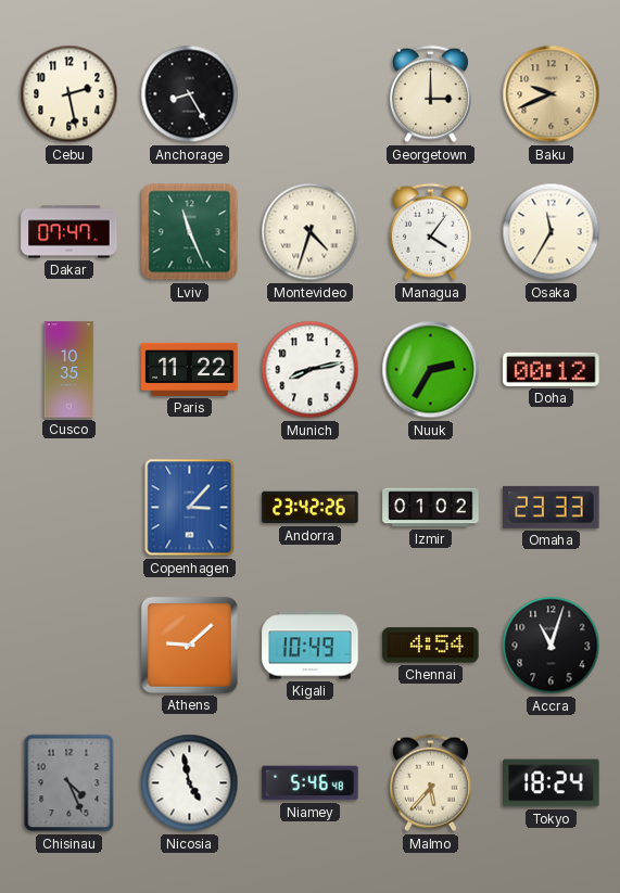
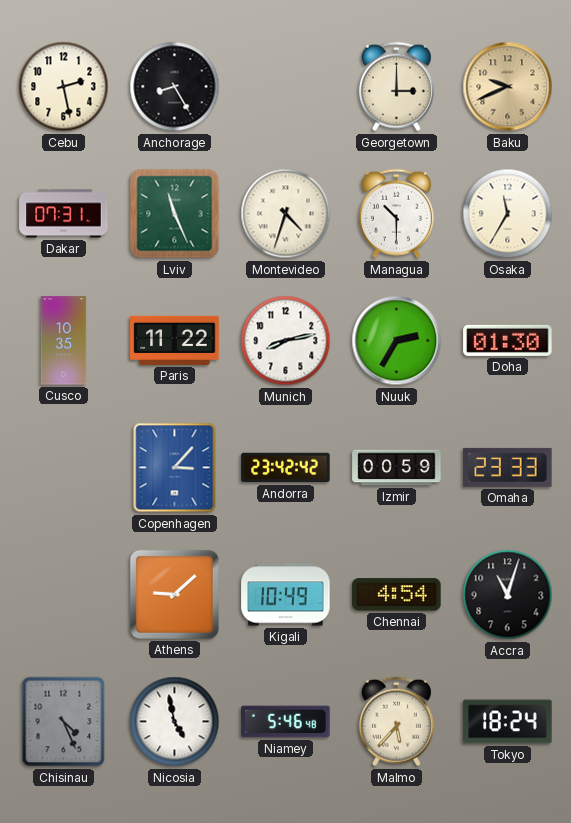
Dakar: 07:47 -> 07:31 (64, 214)
Managua: 4:06 -> 10:30 (396, 214)
Doha: 00:12 -> 01:30 (508, 340)
Andorra: 23:42:26 -> 23:42:42 (286, 468)
Izmir: 01:02 -> 00:59 (397, 468)
